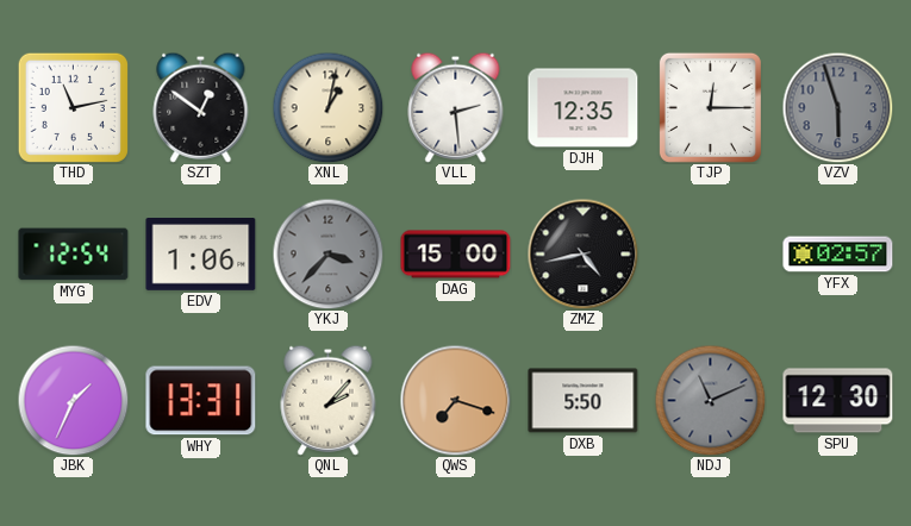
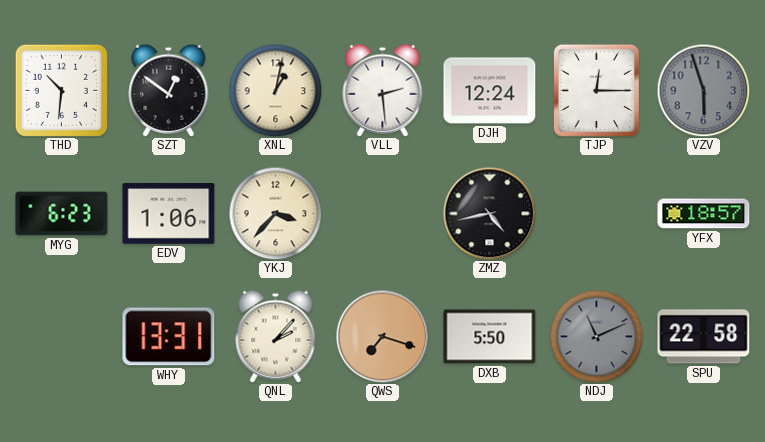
THD: 11:13 -> 10:31 (61, 90)
DJH: 12:35 -> 12:24 (490, 91)
MYG: 12:54 -> 6:23 (62, 214)
YKJ dial: grey -> cream (275, 213)
DAG: 15:00 -> none (456, 255)
YFX: 02:57 -> 18:57 (704, 214)
JBK: 1:34 -> none (73, 400)
SPU: 12:30 -> 22:58 (704, 337)
